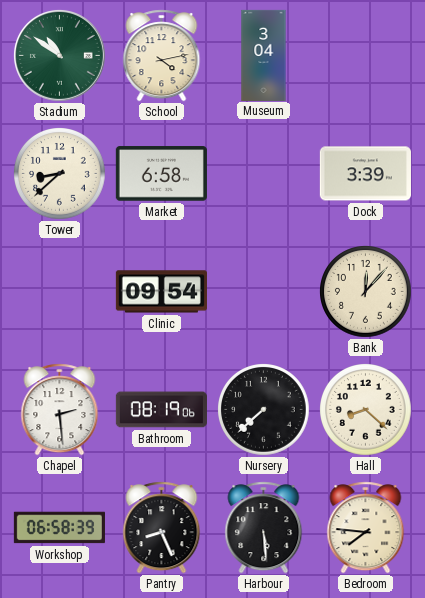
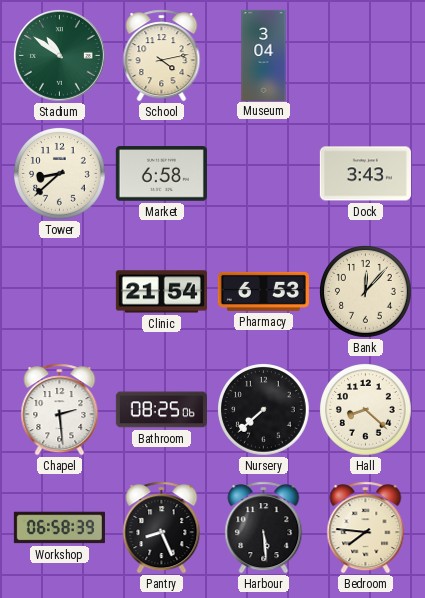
Dock: 3:39 -> 3:43 (365, 174)
Clinic: 09:54 -> 21:54 (161, 292)
Pharmacy: none -> 6:53 (263, 291)
Bathroom: 08:19 -> 08:25 (161, 410)
